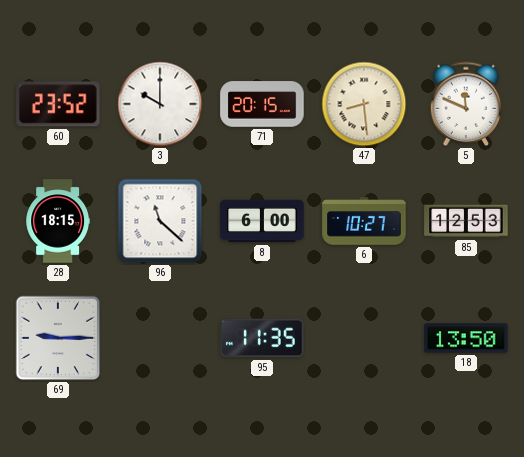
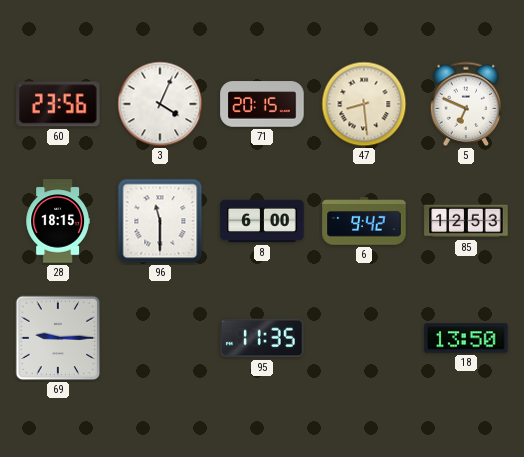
60: 23:52 -> 23:56 (58, 104)
3: 10:00 -> 4:04 (160, 104)
5: 11:49 -> 6:49 (466, 104)
96: 11:22 -> 11:30 (160, 221)
6: 10:27 -> 9:42 (364, 221)
